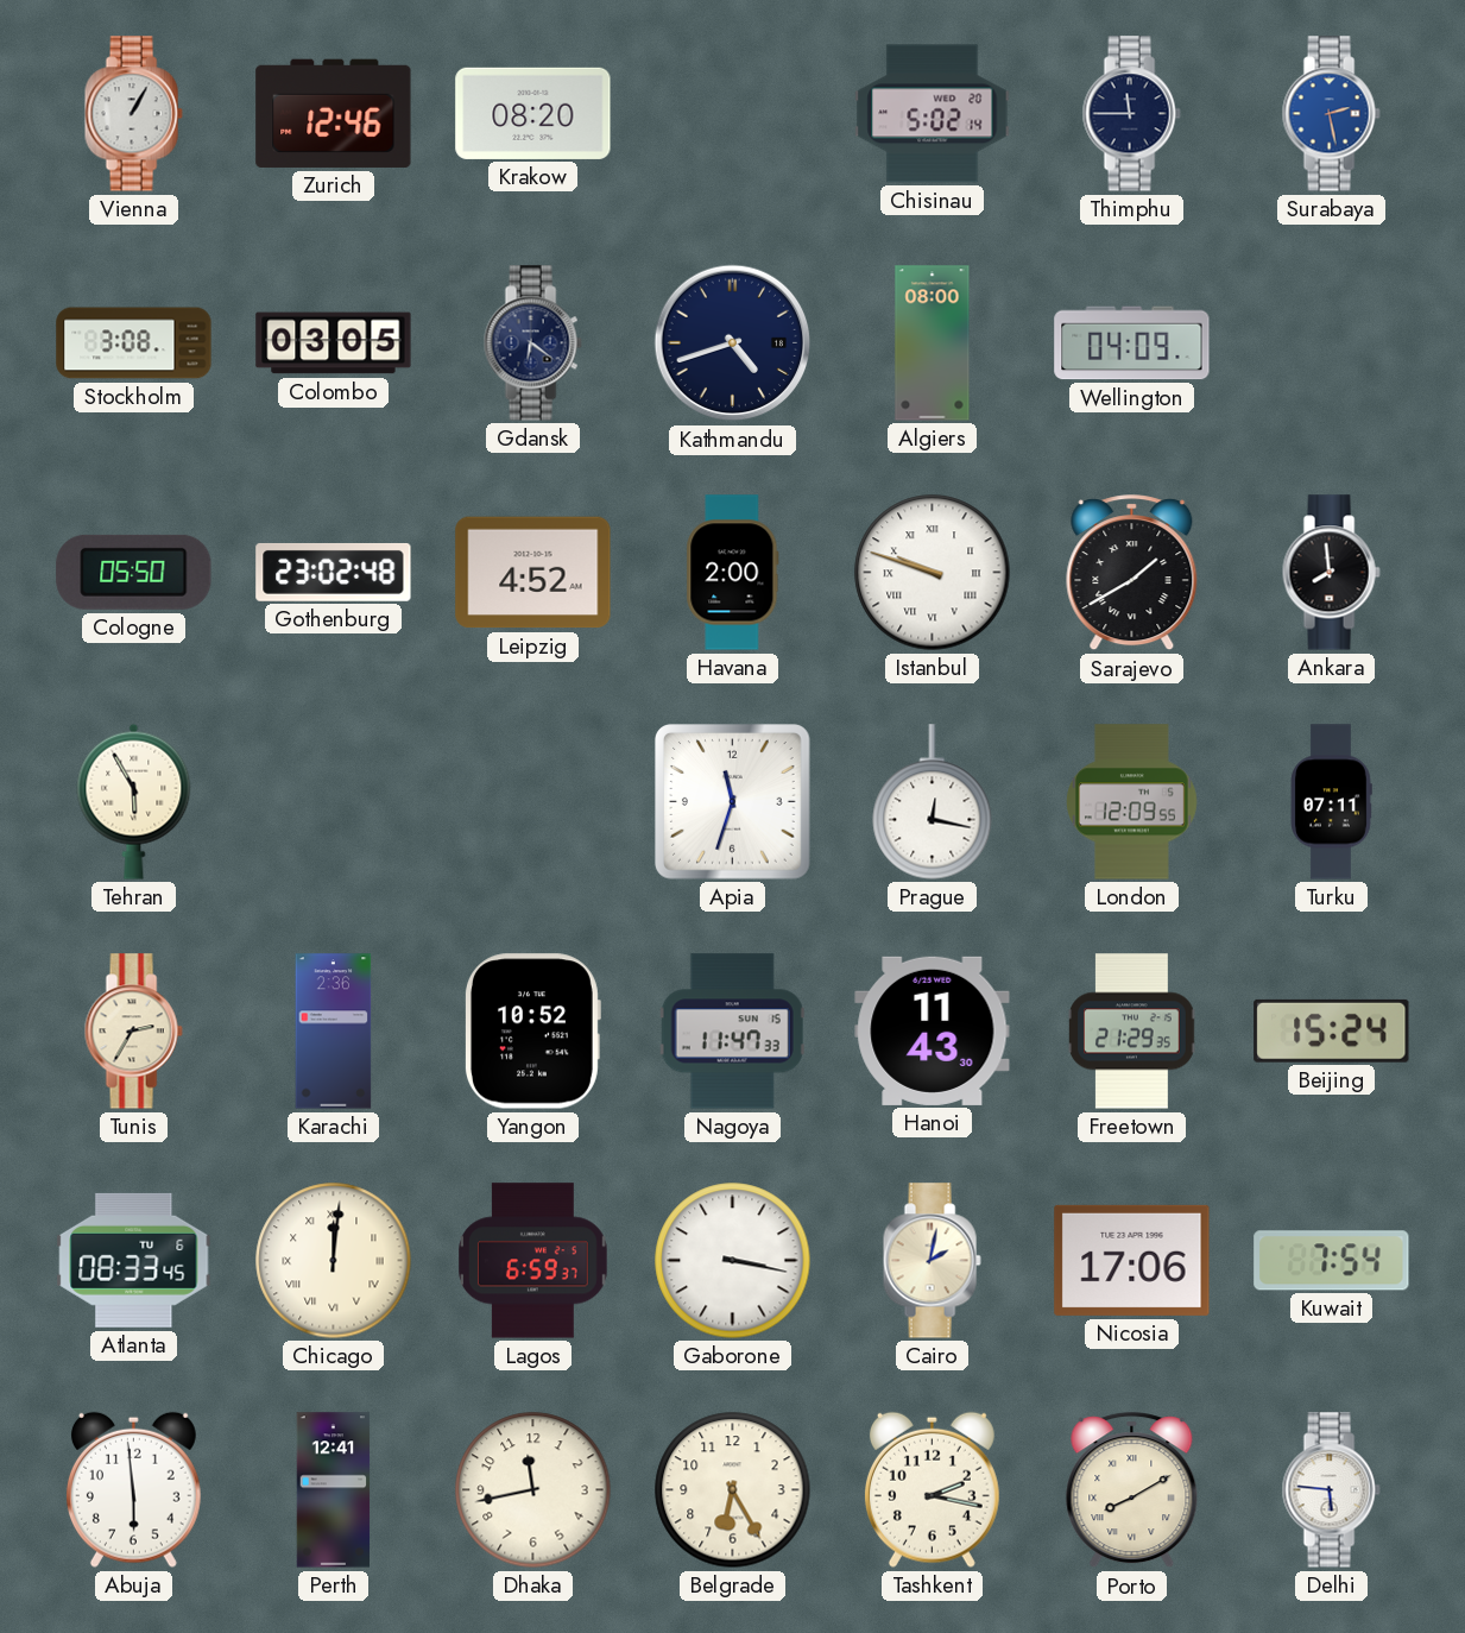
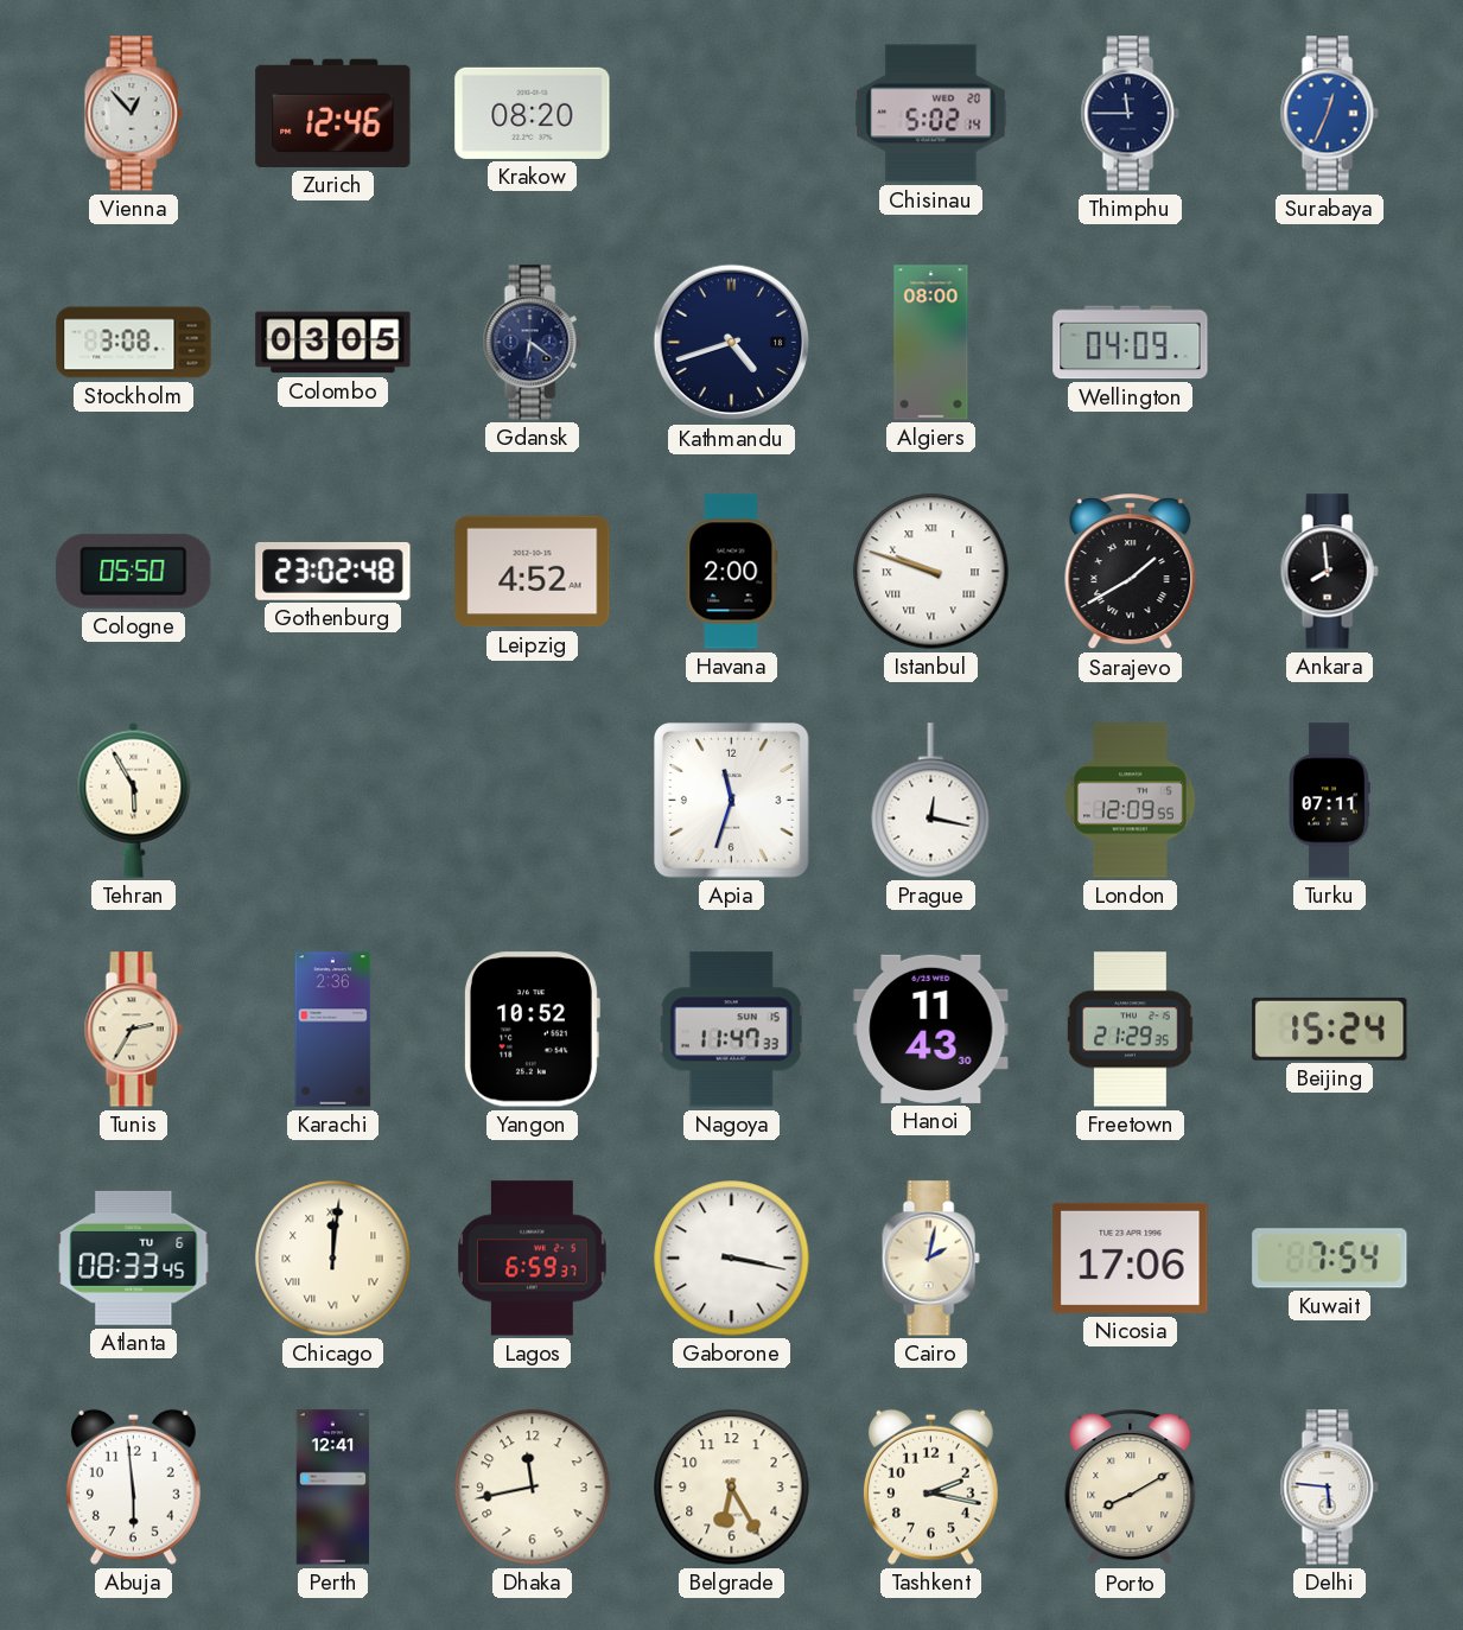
Vienna: 1:05 -> 12:53 (133, 114)
Surabaya: 2:28 -> 12:34 (1329, 114)
